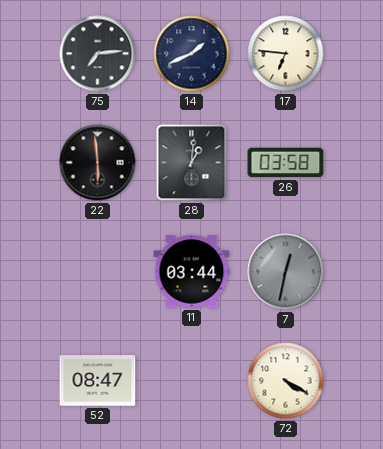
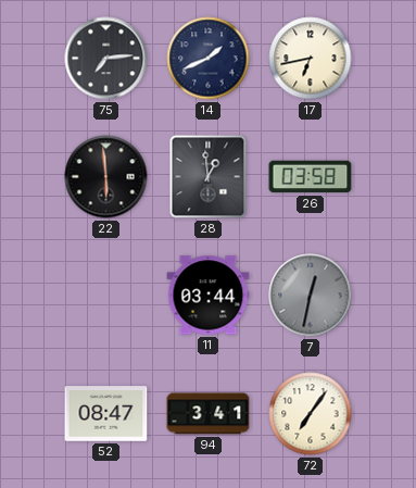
17: 6:46 -> 6:43 (311, 59)
28: 1:01 -> 12:59 (209, 177)
94: none -> 3:41 (209, 414)
72: 4:20 -> 7:06 (311, 414)
